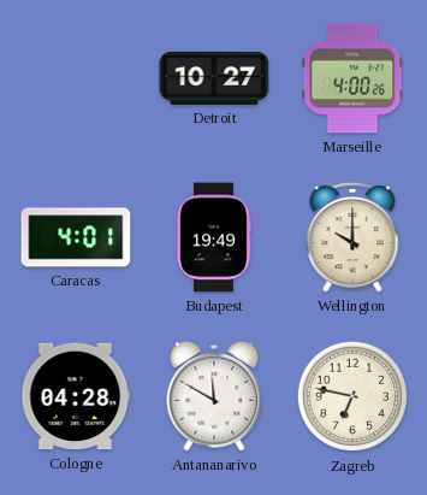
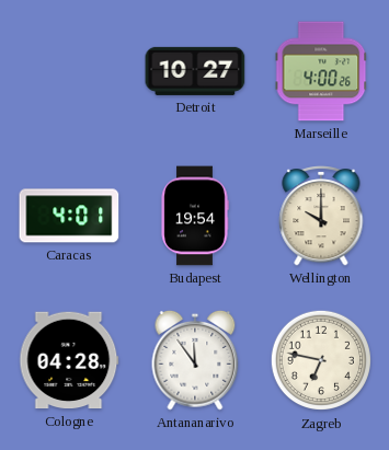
Budapest: 19:49 -> 19:54 (195, 216)
Antananarivo: 11:50 -> 11:54 (195, 360)
